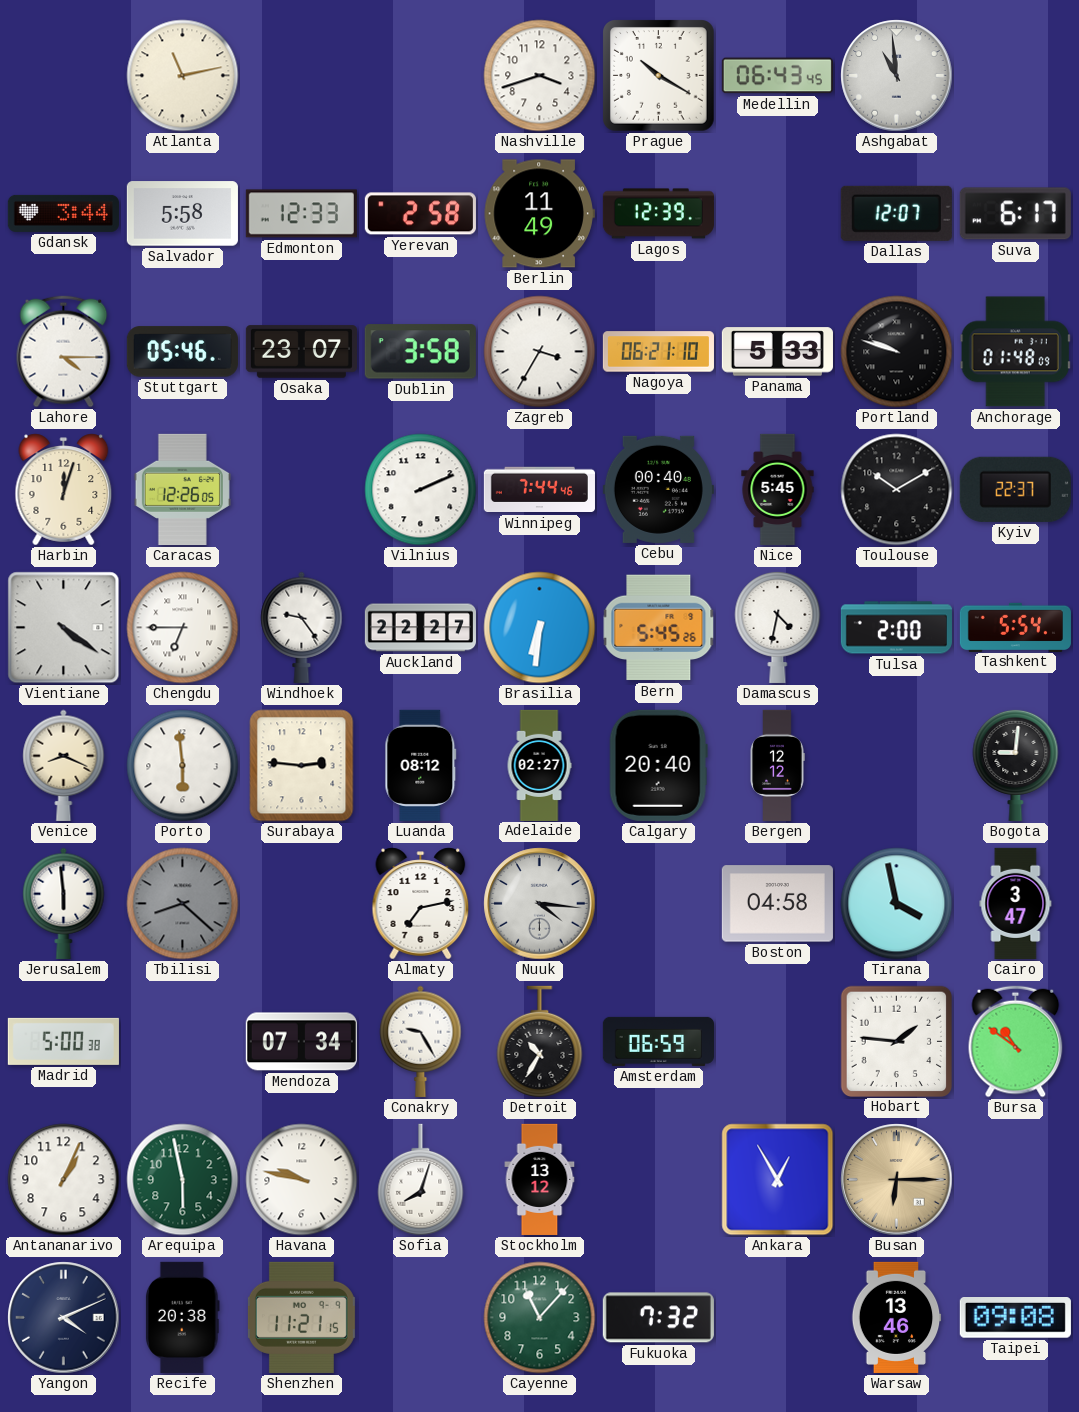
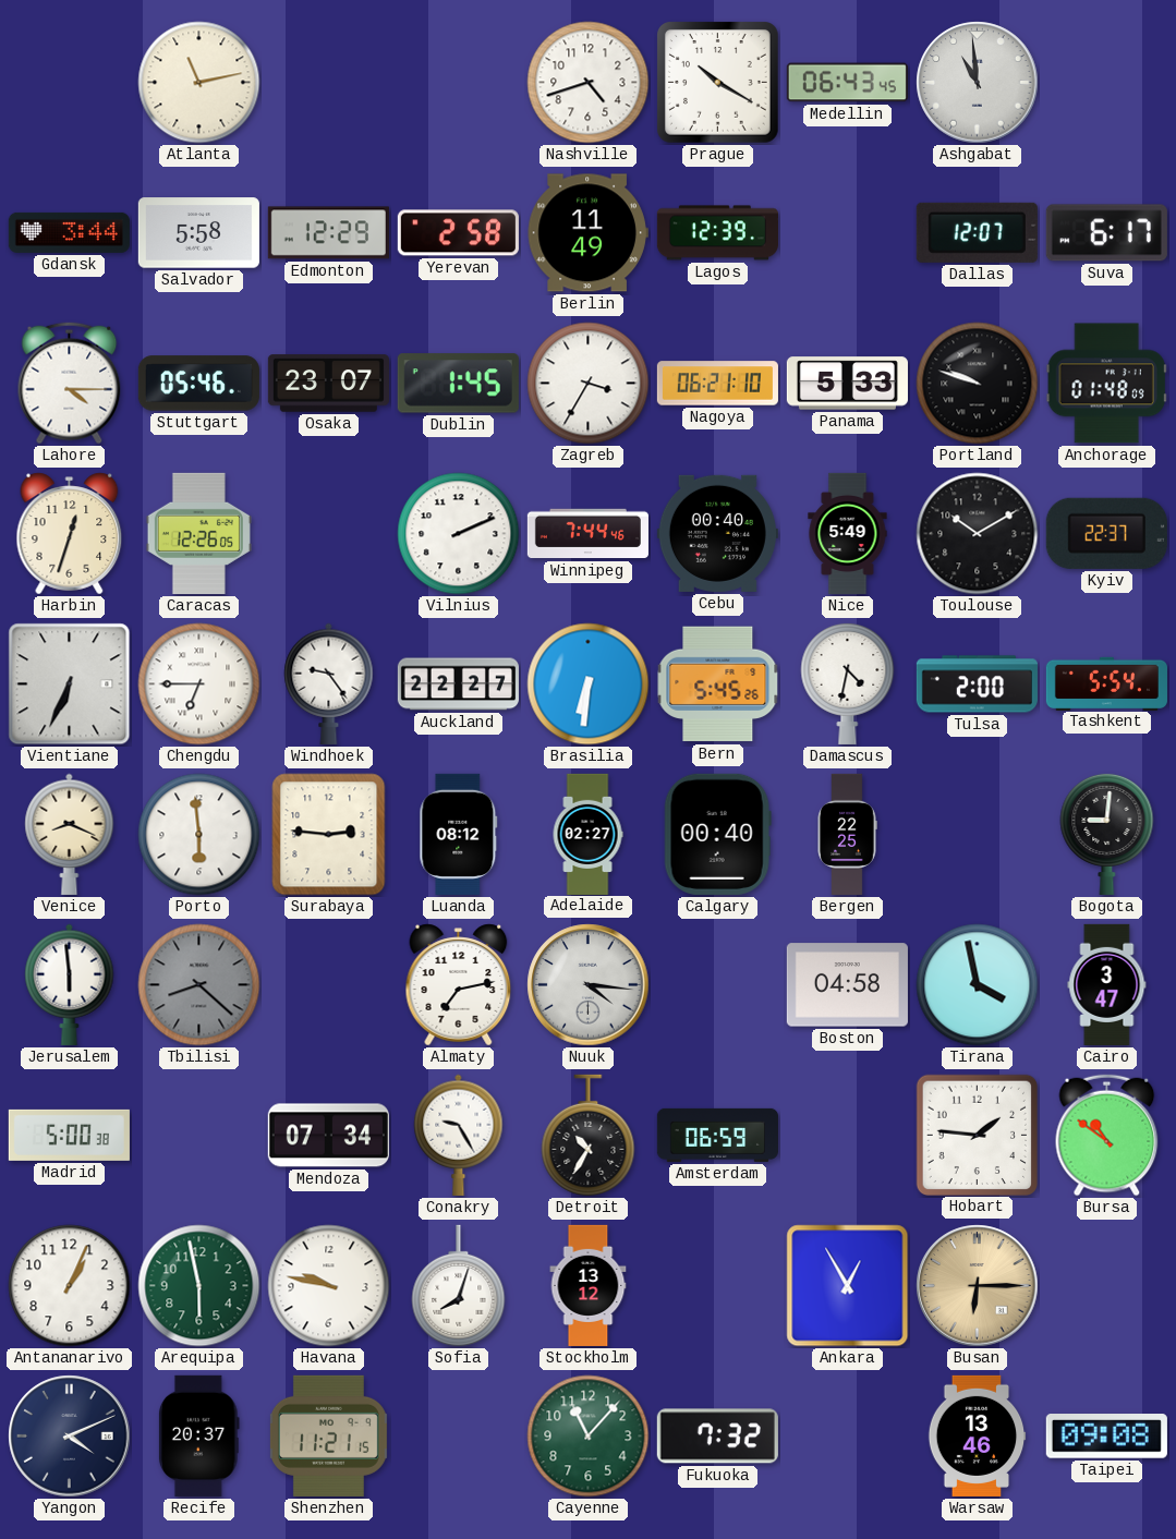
Nashville: 3:42 -> 4:42 (589, 83)
Edmonton: 12:33 -> 12:29 (328, 233)
Dublin: 3:58 -> 1:45 (458, 384)
Harbin: 12:03 -> 12:33 (70, 534)
Nice: 5:45 -> 5:49 (848, 533)
Vientiane: 4:21 -> 6:34 (70, 684)
Calgary: 20:40 -> 00:40 (717, 834)
Bergen: 12:12 -> 22:25 (847, 834)
Recife: 20:38 -> 20:37 (199, 1435)
